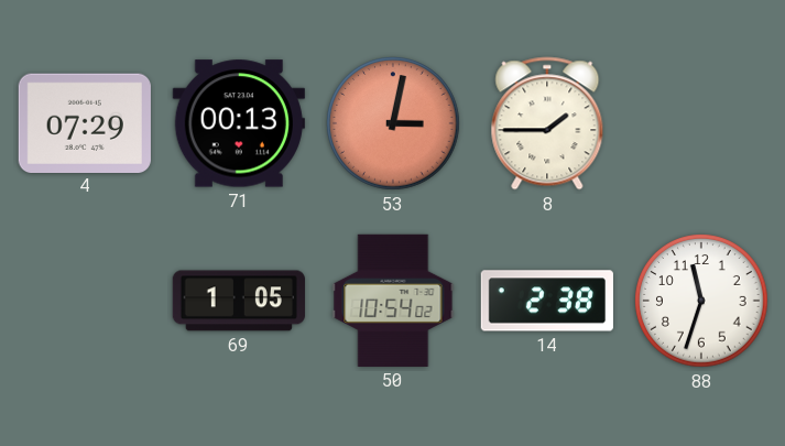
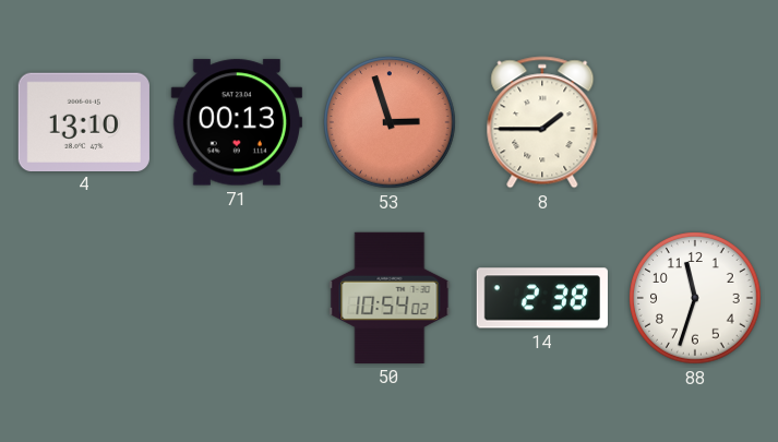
4: 07:29 -> 13:10 (84, 121)
53: 3:02 -> 2:57 (390, 122)
69: 1:05 -> none (239, 301)
